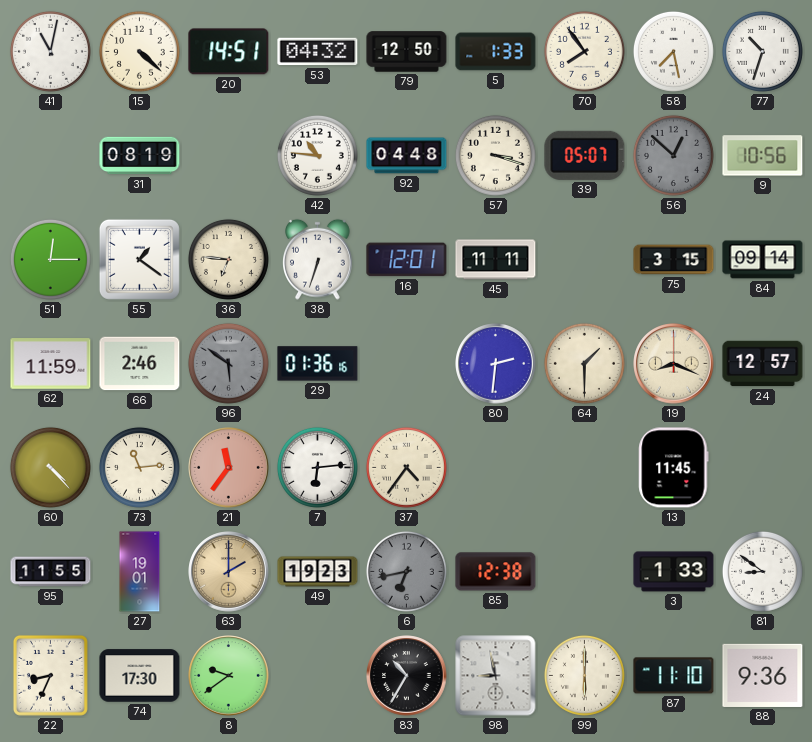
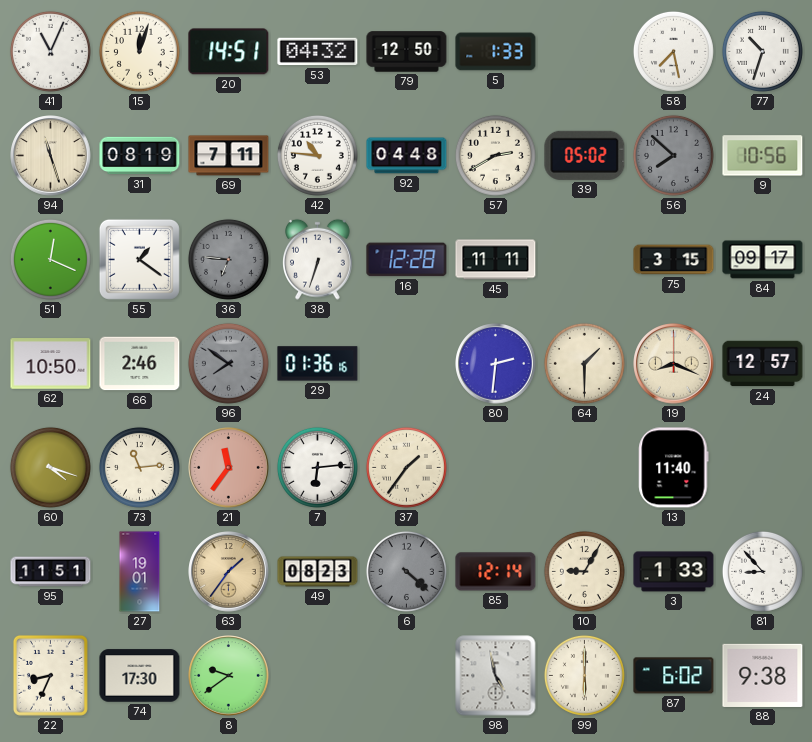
41: 11:02 -> 11:04 (50, 51)
15: 4:22 -> 12:03 (139, 51)
70: 7:54 -> none (584, 51)
94: none -> 11:27 (51, 156)
69: none -> 7:11 (229, 156)
57: 3:18 -> 2:40 (495, 155)
39: 05:07 -> 05:02 (585, 155)
56: 12:52 -> 7:52 (673, 155)
51: 12:15 -> 12:19 (50, 259)
36 dial: cream -> grey (228, 259)
16: 12:01 -> 12:28 (407, 260)
84: 09:14 -> 09:17 (763, 260)
62: 11:59 -> 10:50 (51, 364)
96: 5:51 -> 7:51 (228, 363)
60: 4:23 -> 4:18 (50, 467)
37: 4:36 -> 1:36 (406, 467)
13: 11:45 -> 11:40 (674, 468)
95: 11:55 -> 11:51 (51, 572)
63: 2:00 -> 1:36 (229, 572)
49: 19:23 -> 08:23 (318, 572)
6: 6:43 -> 4:22 (406, 571)
85: 12:38 -> 12:14 (496, 572)
10: none -> 9:05 (584, 571)
81: 8:51 -> 8:53 (762, 571)
83: 10:35 -> none (407, 676)
98: 8:58 -> 4:58 (496, 676)
87: 11:10 -> 6:02 (674, 676)
88: 9:36 -> 9:38 (763, 675)
